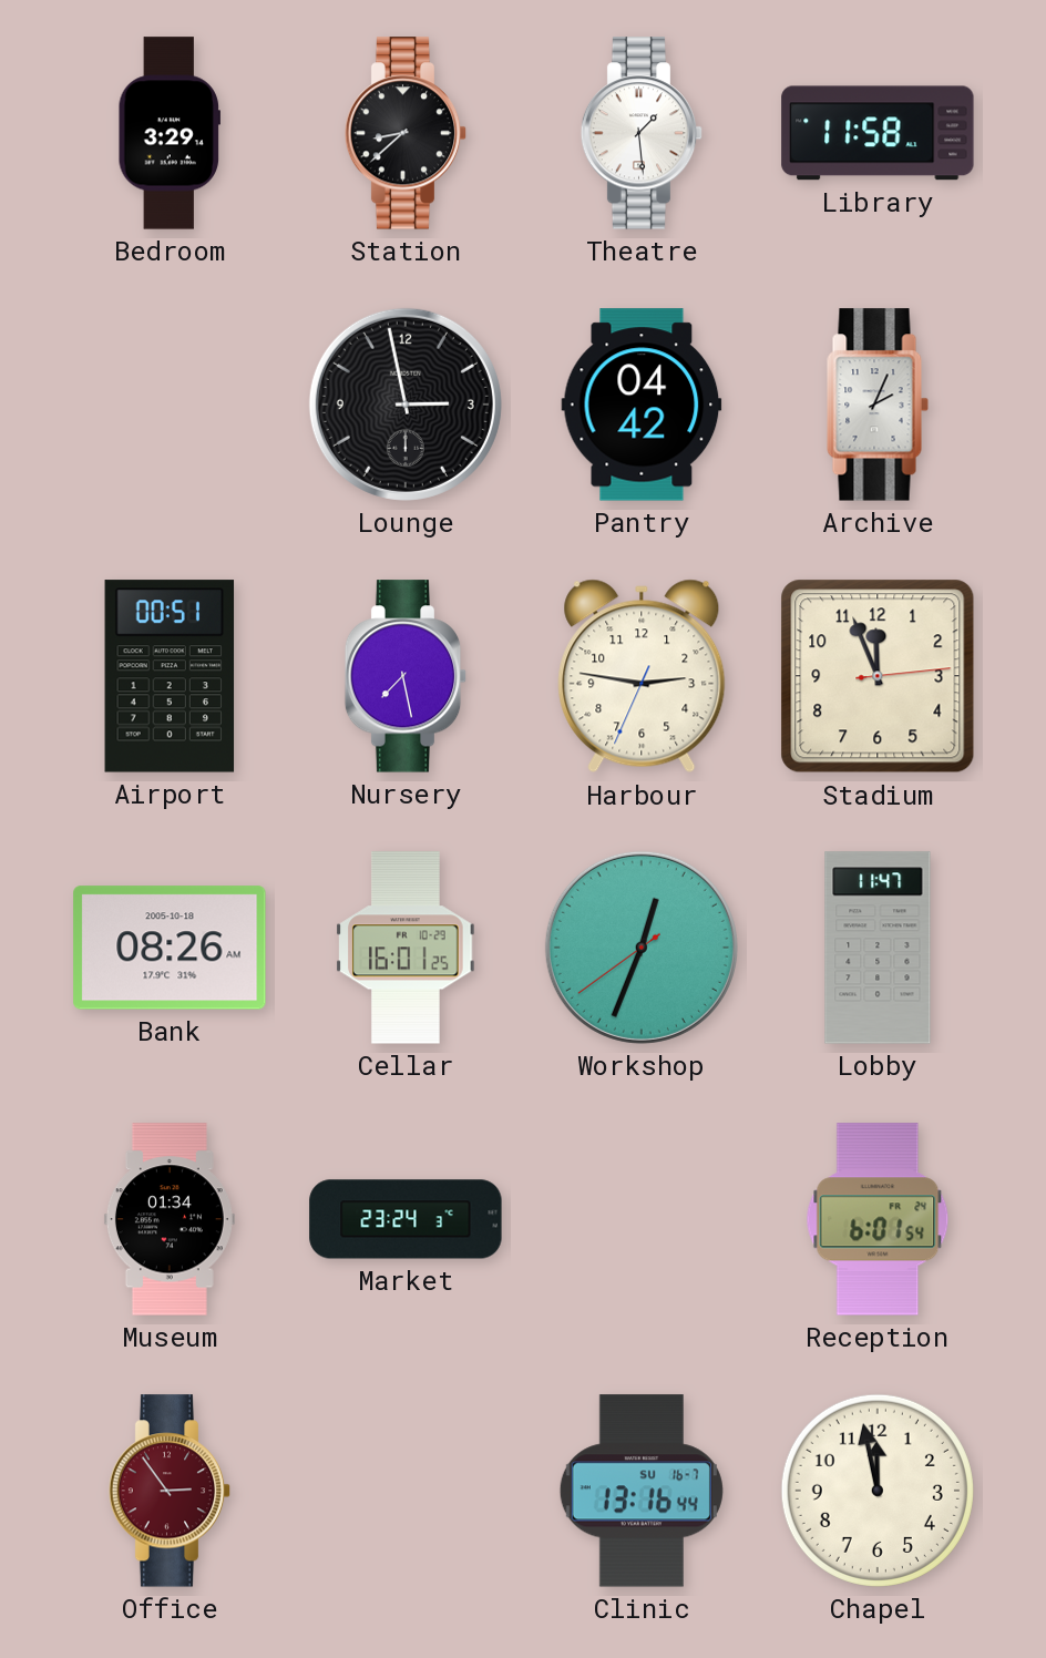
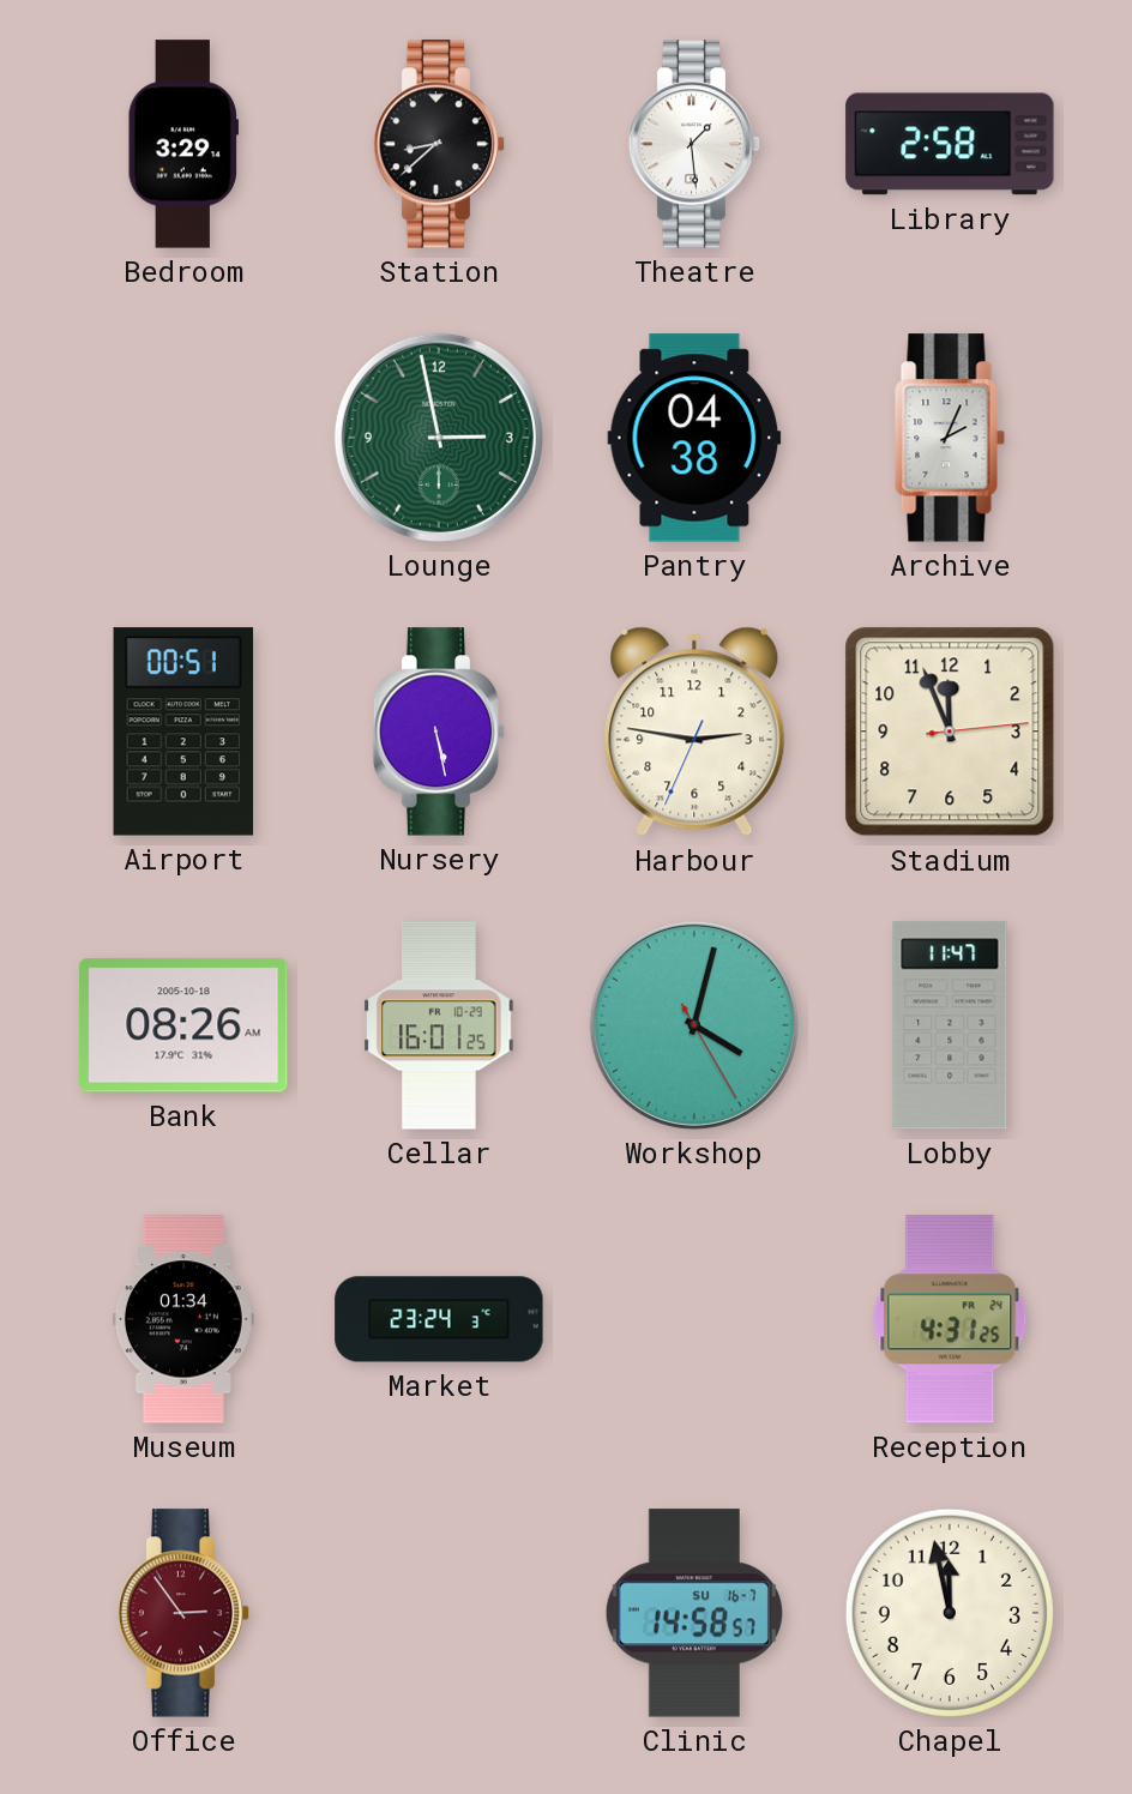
Library: 11:58 -> 2:58 (950, 144)
Lounge dial: black -> green (439, 438)
Pantry: 04:42 -> 04:38 (694, 438)
Nursery: 7:28 -> 5:28 (439, 732)
Workshop: 12:33 -> 4:02 (694, 1025)
Reception: 6:01 -> 4:31 (950, 1319)
Clinic: 13:16 -> 14:58 (694, 1613)
